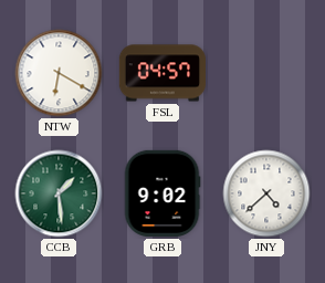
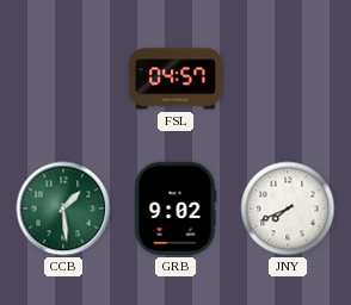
NTW: 6:20 -> none (59, 73)
JNY: 4:38 -> 7:41 (288, 208)
